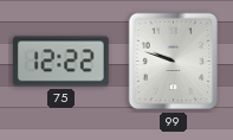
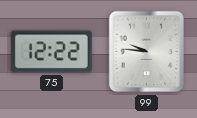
99: 9:48 -> 9:46 (147, 52)
